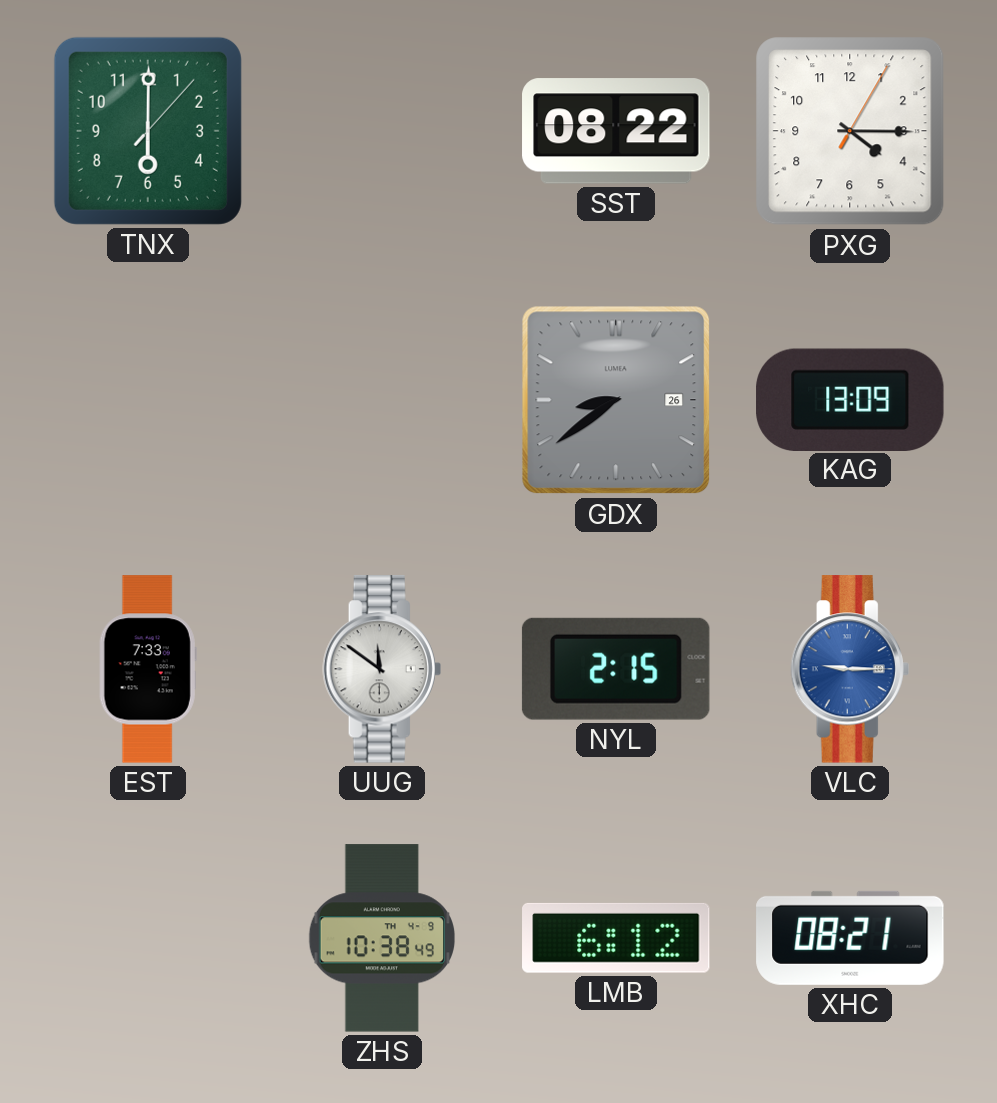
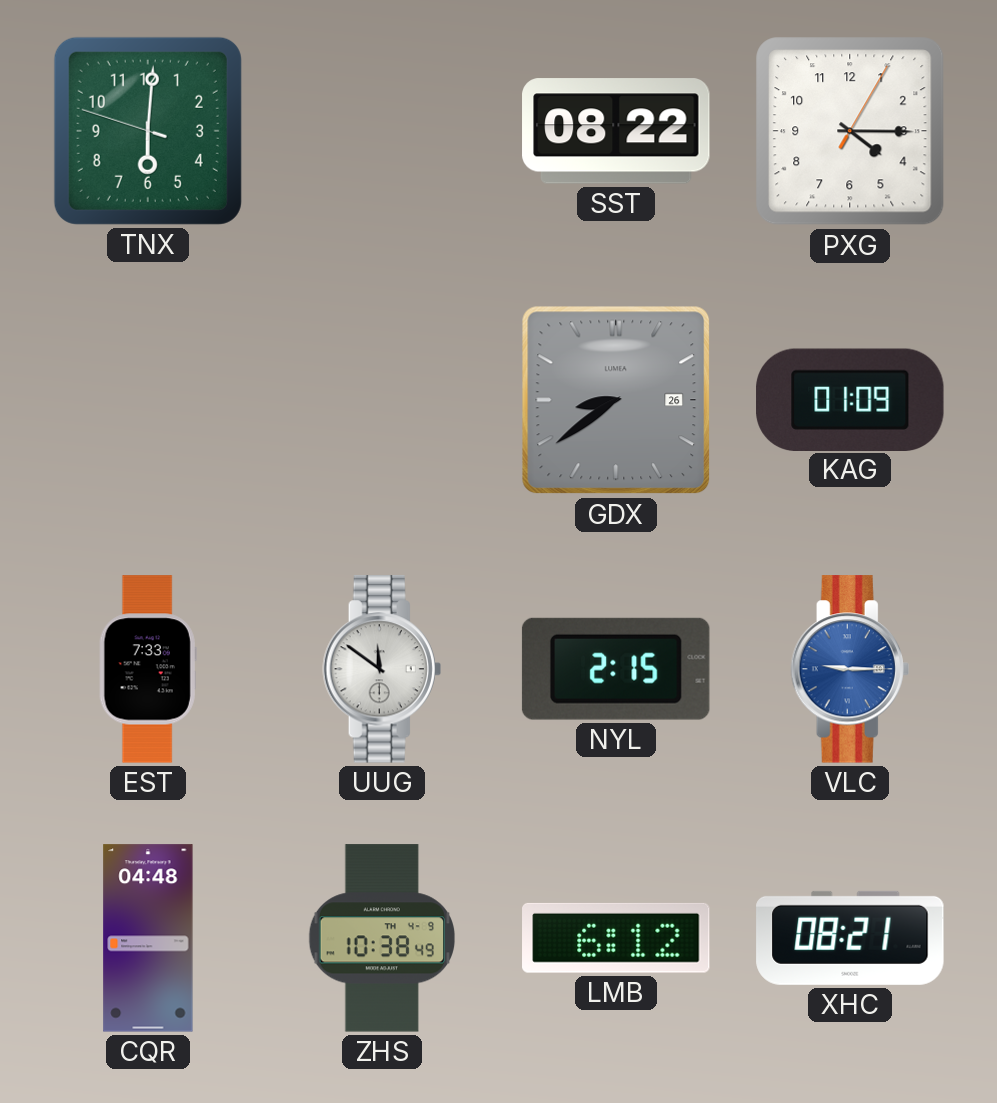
TNX: 6:00:07 -> 6:00:48 (148, 131)
KAG: 13:09 -> 01:09 (850, 399)
CQR: none -> 04:48 (148, 938)
